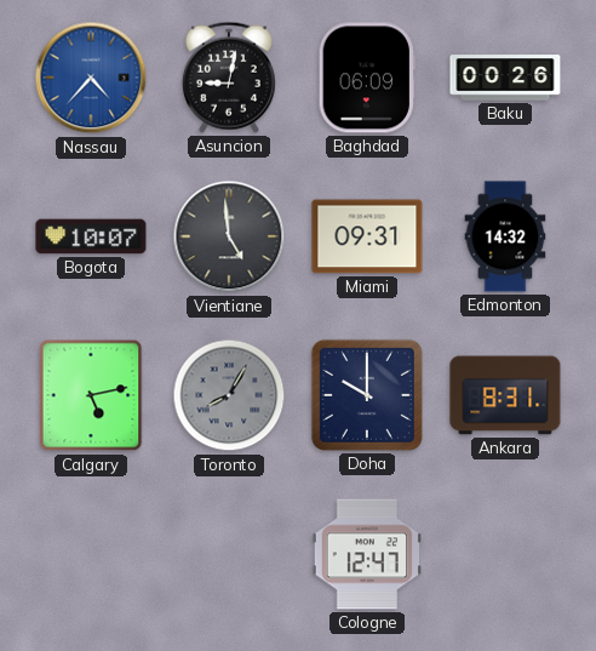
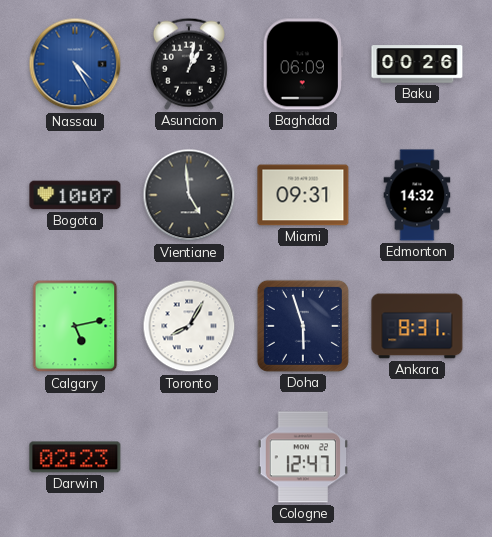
Nassau: 4:37 -> 4:25 (75, 64)
Asuncion: 9:02 -> 1:02 (189, 64)
Toronto dial: grey -> white (189, 326)
Doha: 10:00 -> 5:57 (303, 326)
Darwin: none -> 02:23 (75, 457)
